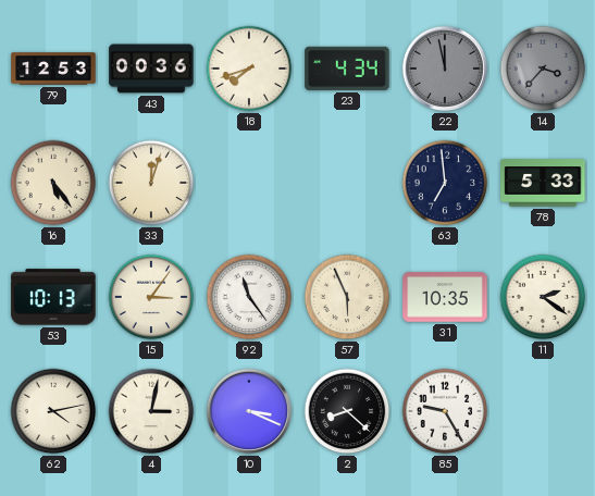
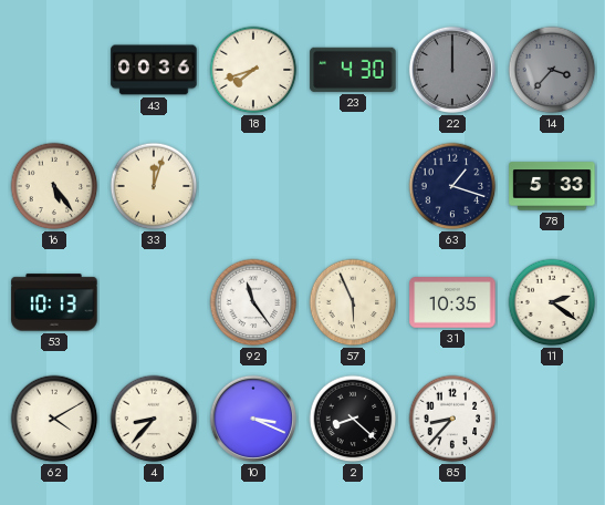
79: 12:53 -> none (53, 69)
23: 4:34 -> 4:30 (353, 70)
22: 11:58 -> 12:00 (452, 70)
63: 6:59 -> 1:18 (452, 186)
15: 3:06 -> none (151, 297)
62: 4:13 -> 4:10 (54, 419)
4: 3:02 -> 8:37 (154, 419)
85: 9:25 -> 8:37 (452, 419)
